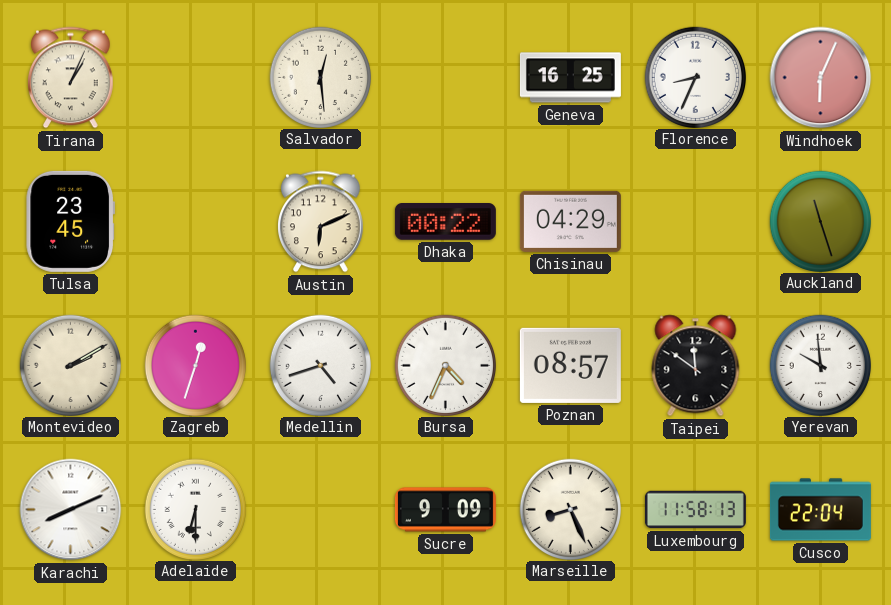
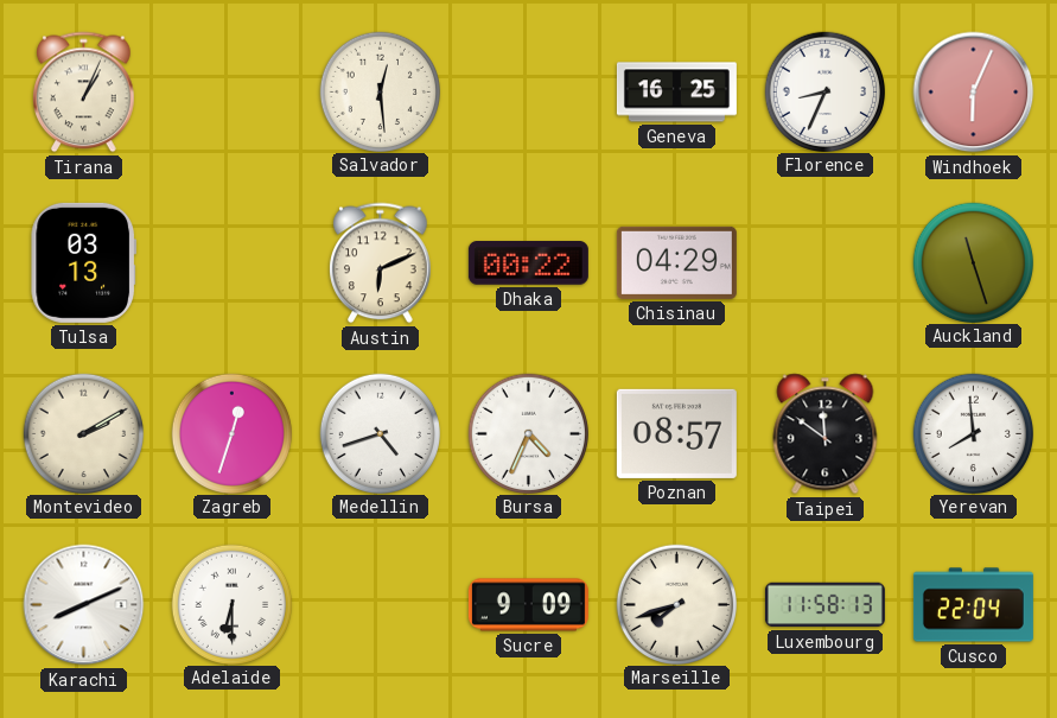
Tulsa: 23:45 -> 03:13 (84, 262)
Yerevan: 9:59 -> 7:59 (973, 433)
Marseille: 8:26 -> 7:42 (676, 604)
